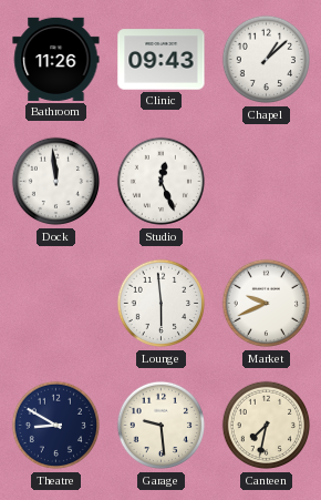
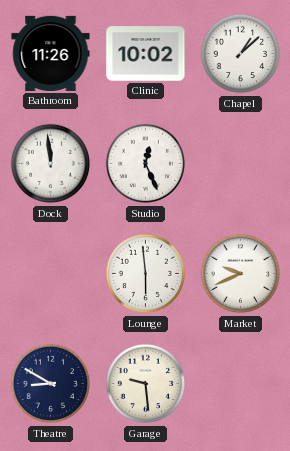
Clinic: 09:43 -> 10:02 (146, 54)
Canteen: 7:32 -> none (267, 426)
